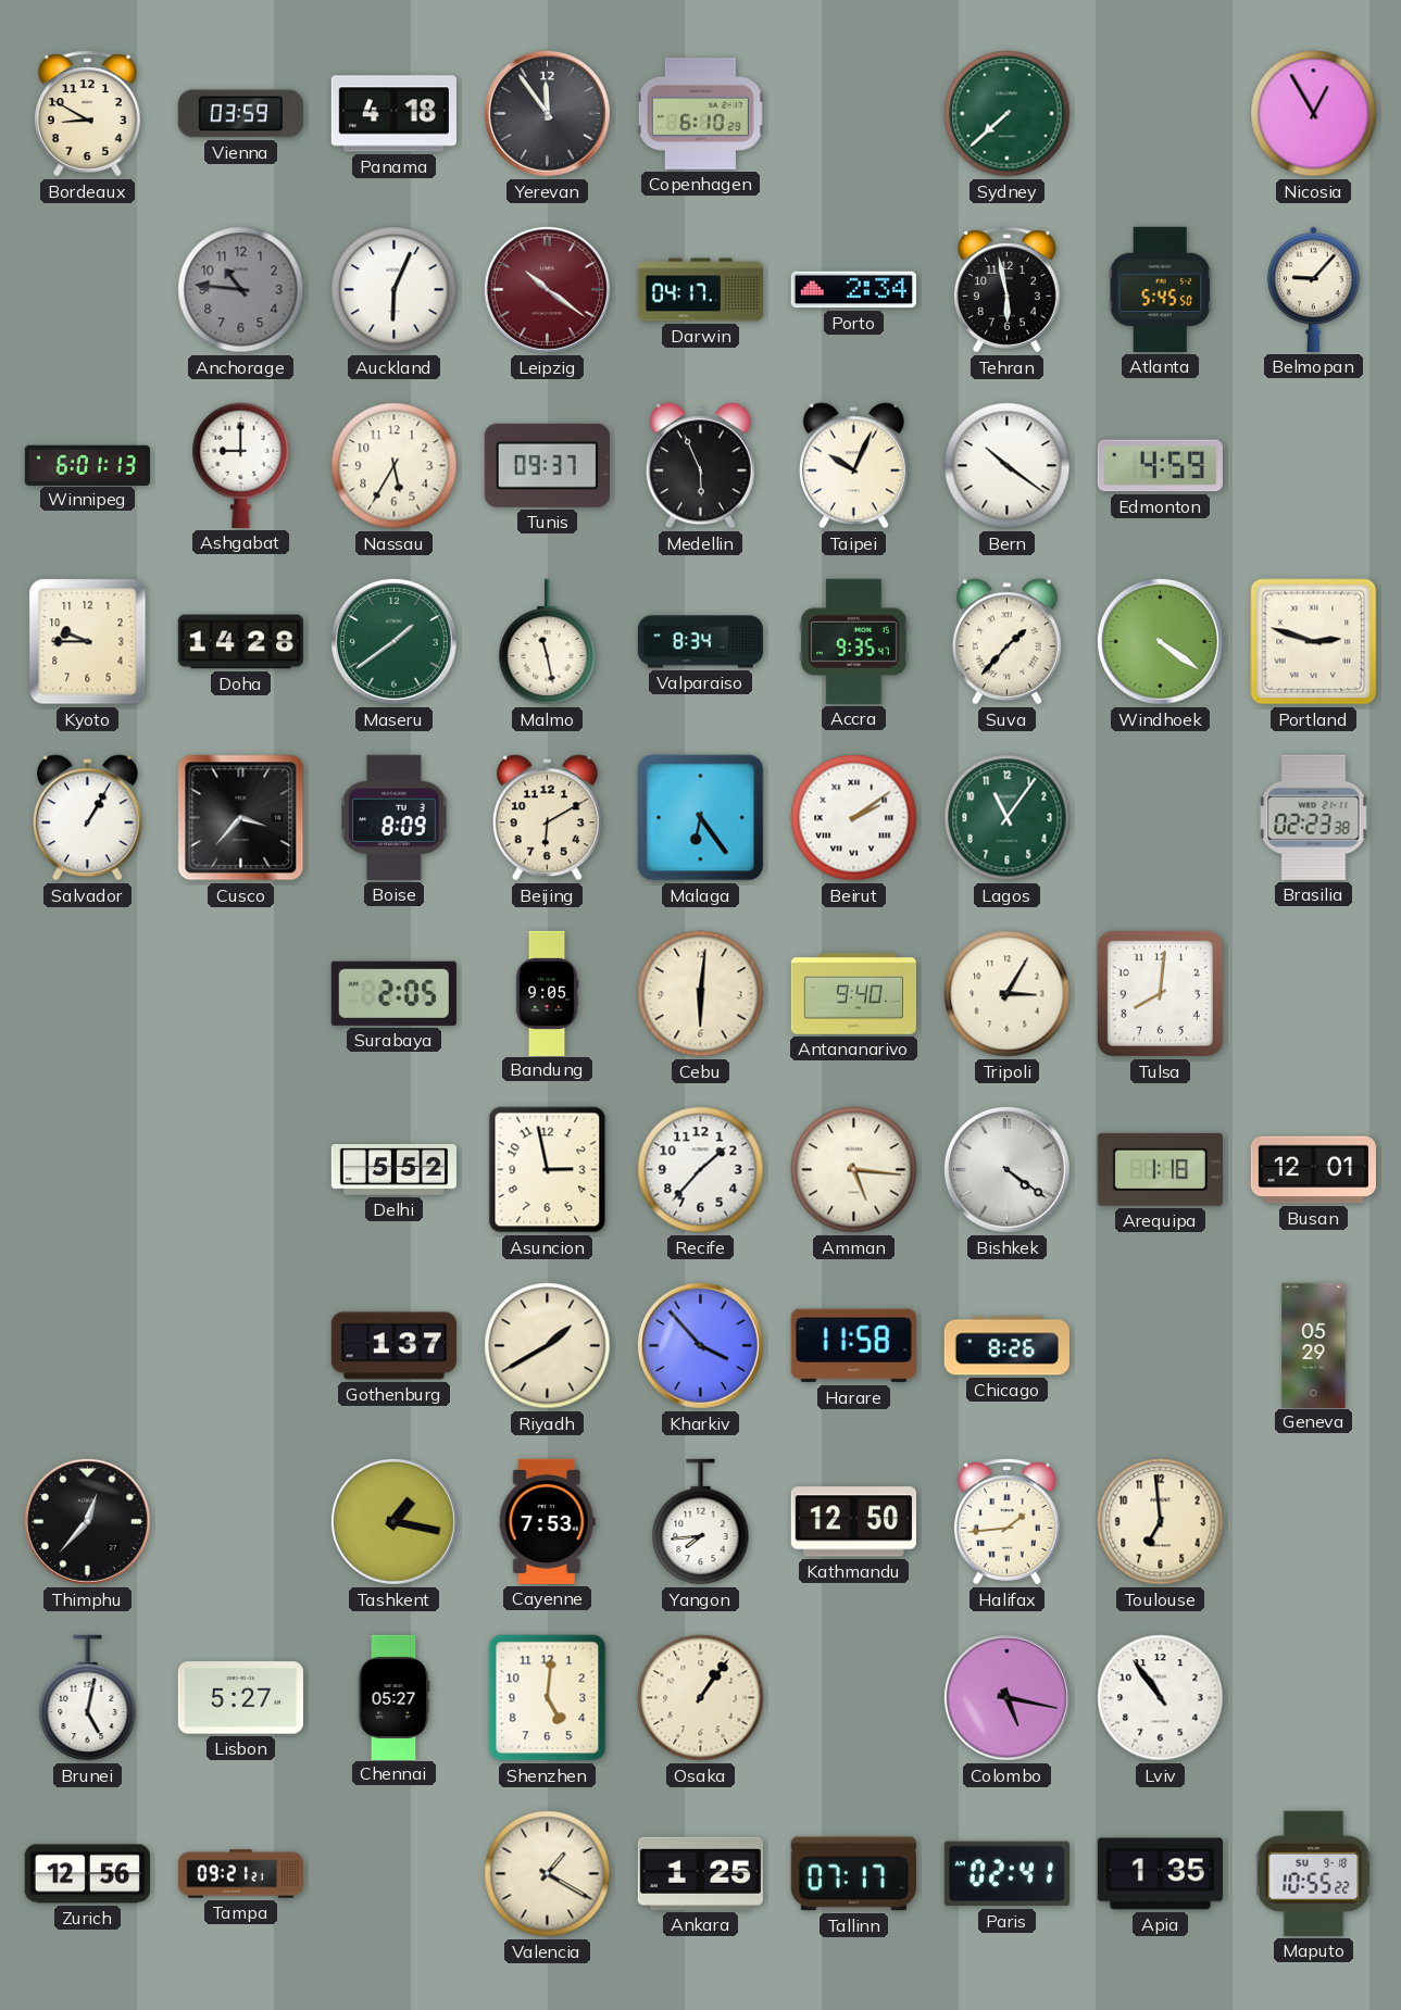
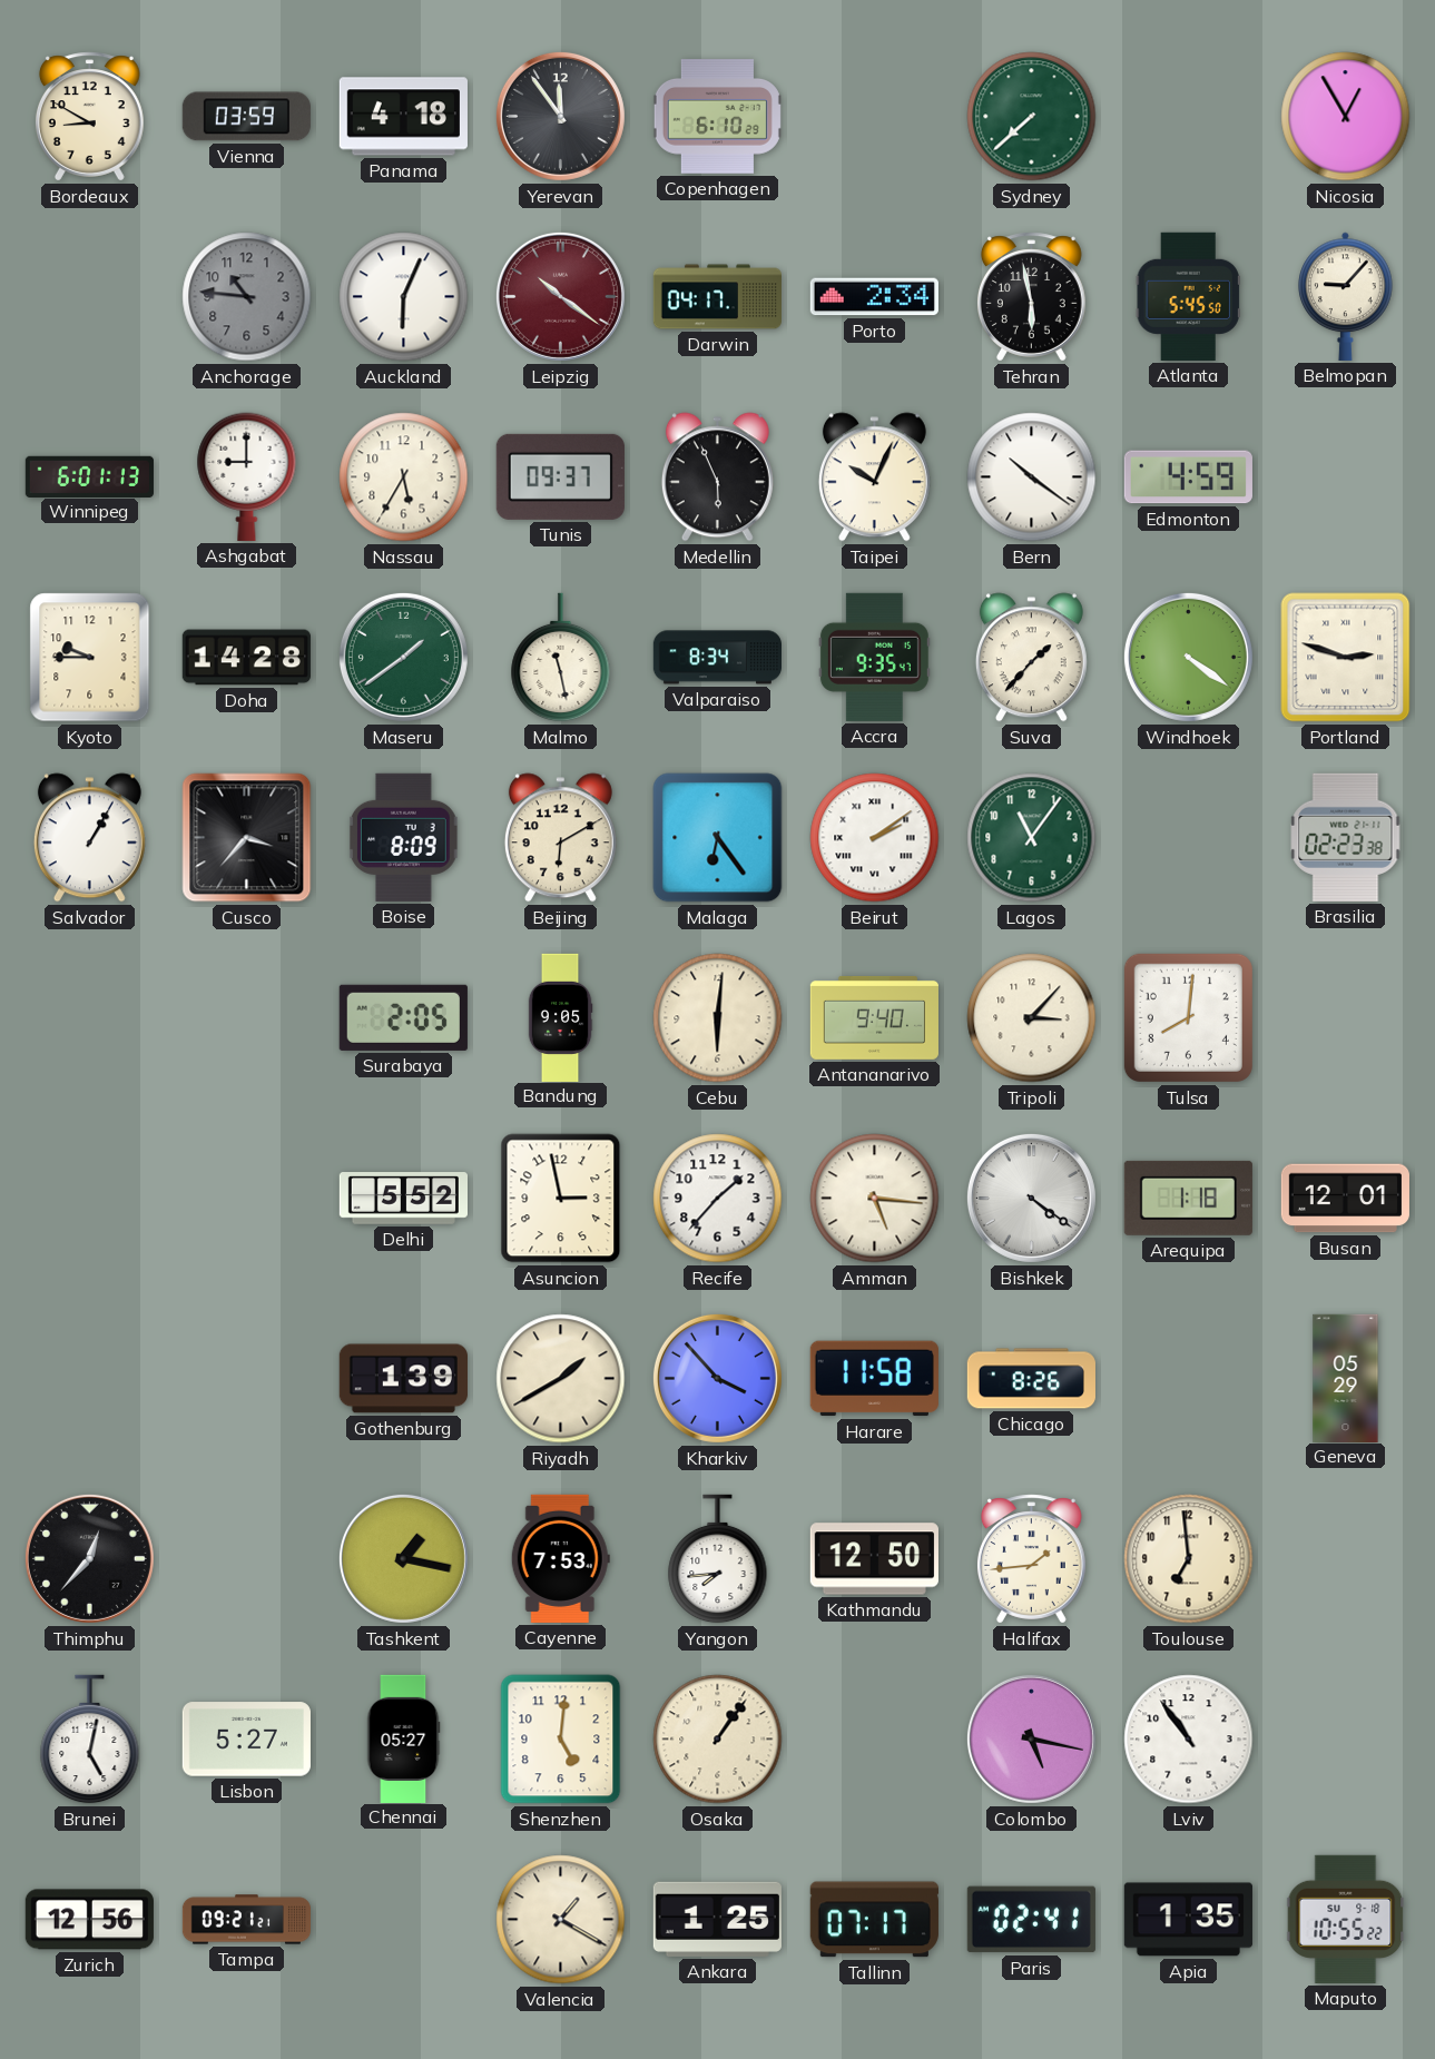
Tripoli: 3:05 -> 3:07 (1032, 1018)
Gothenburg: 1:37 -> 1:39 (403, 1379)
